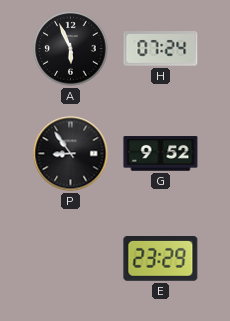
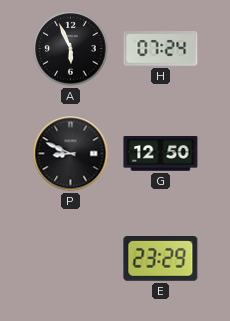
P: 8:54 -> 8:49 (71, 154)
G: 9:52 -> 12:50 (161, 154)
